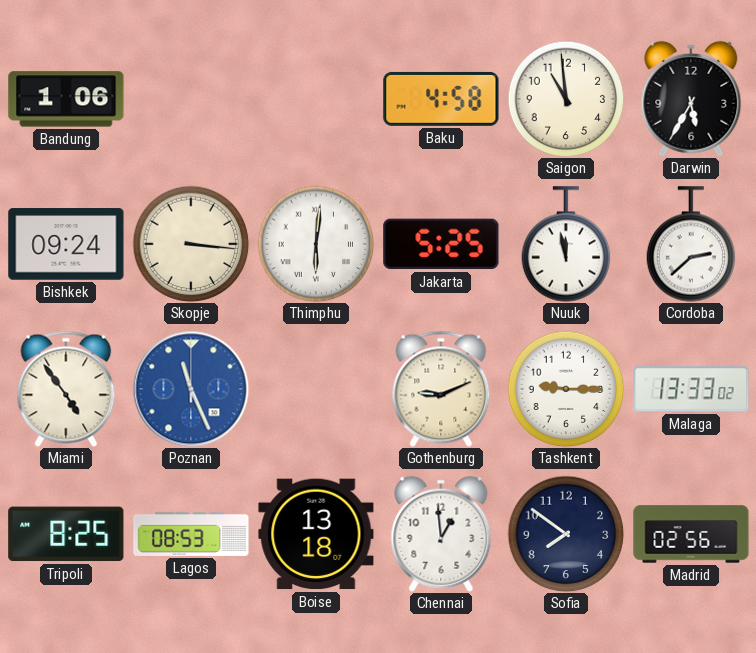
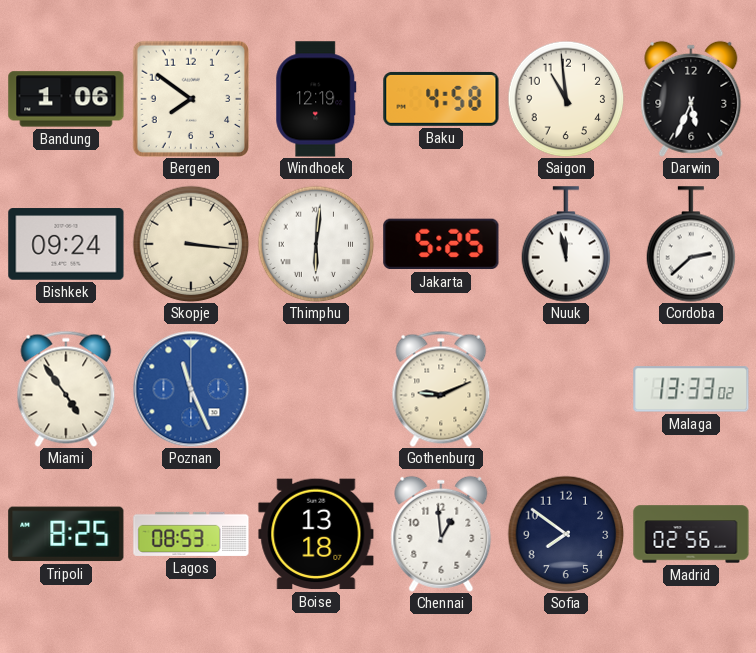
Bergen: none -> 7:51 (191, 99)
Windhoek: none -> 12:19 (316, 99)
Darwin: 5:35 -> 5:34 (691, 99)
Tashkent: 9:15 -> none (566, 389)
